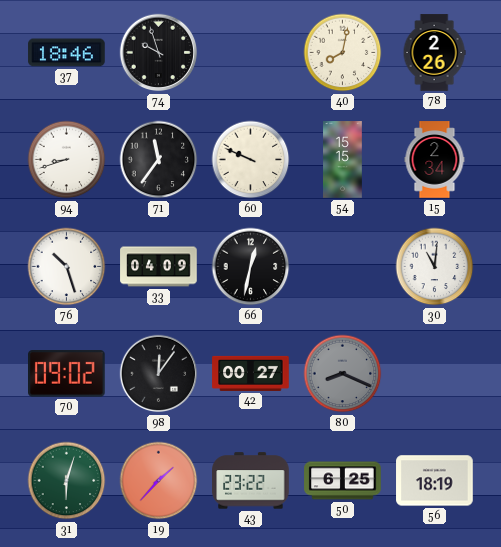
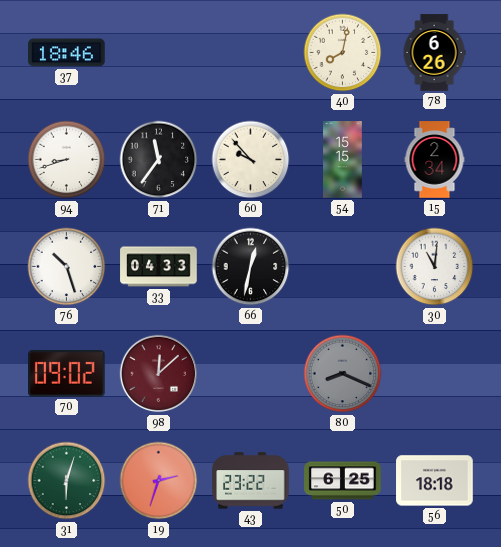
74: 9:57 -> none (159, 53)
78: 2:26 -> 6:26 (434, 53)
60: 9:49 -> 9:53 (251, 160)
33: 04:09 -> 04:33 (159, 267)
98: 12:06 -> 12:08 (159, 374)
98 dial: black -> burgundy (159, 374)
42: 00:27 -> none (251, 373)
19: 1:37 -> 2:33 (159, 481)
56: 18:19 -> 18:18 (435, 481)
